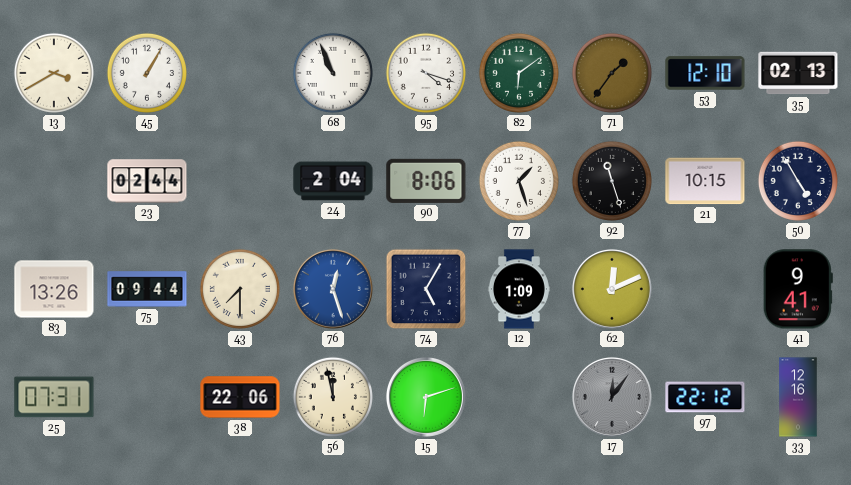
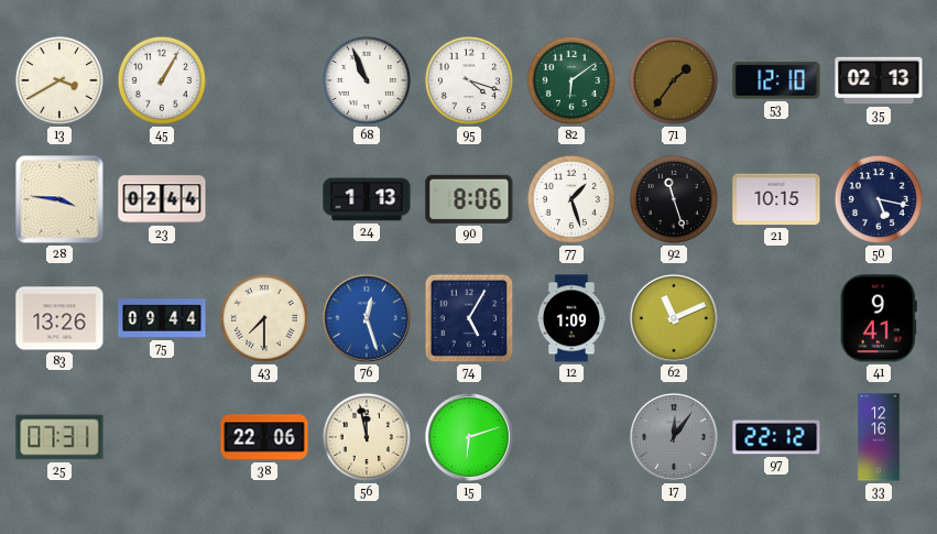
28: none -> 3:46 (59, 199)
24: 2:04 -> 1:13 (367, 199)
50: 4:55 -> 5:17 (879, 199)
62: 12:11 -> 11:11 (674, 318)
